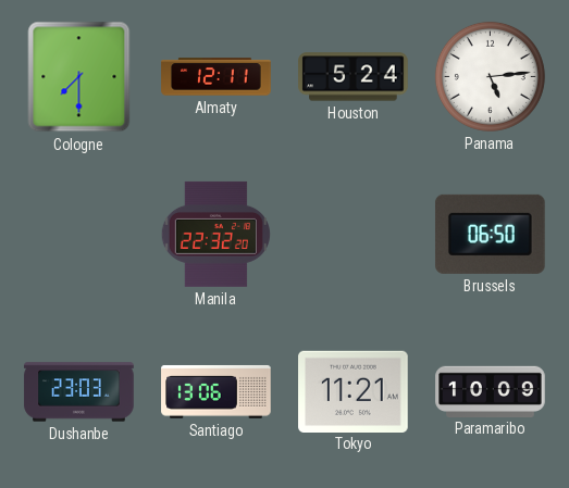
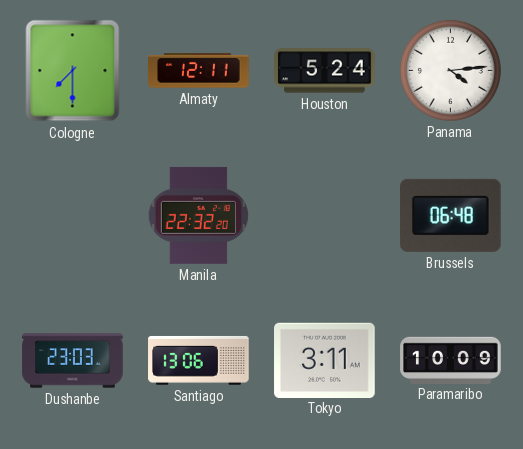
Panama: 5:14 -> 4:14 (450, 70)
Brussels: 06:50 -> 06:48 (450, 215)
Tokyo: 11:21 -> 3:11 (325, 360)
